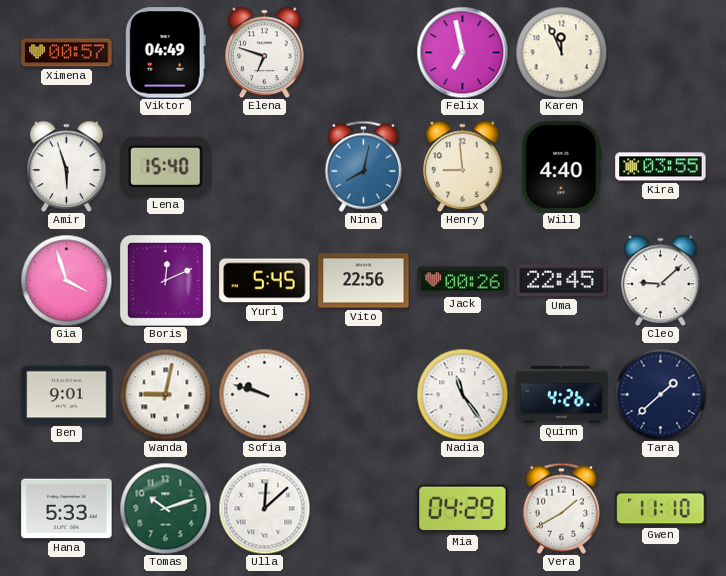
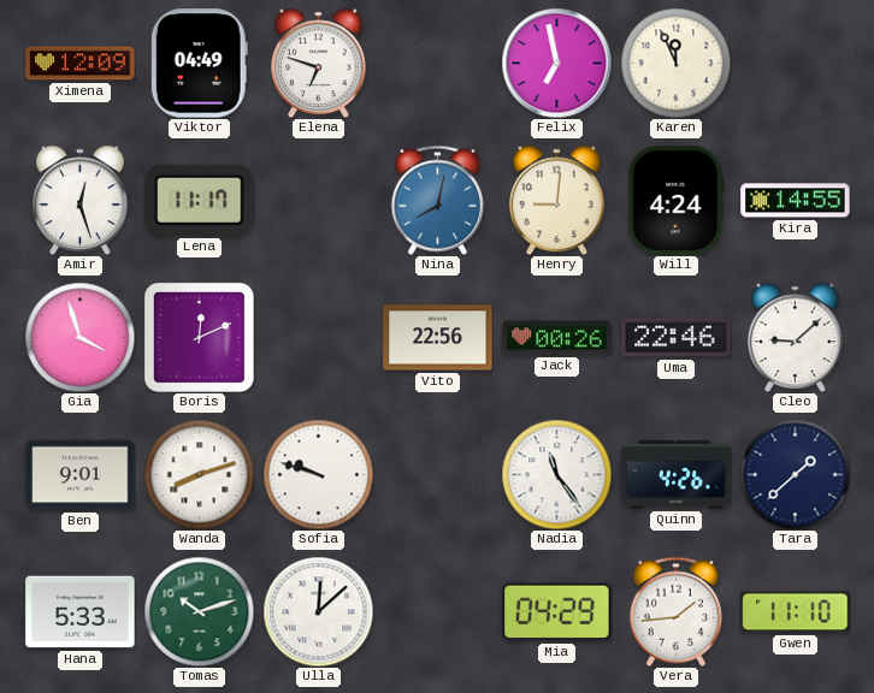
Ximena: 00:57 -> 12:09 (81, 64)
Amir: 5:57 -> 12:27 (81, 200)
Lena: 15:40 -> 11:17 (200, 200)
Henry: 8:59 -> 9:01 (557, 200)
Will: 4:40 -> 4:24 (677, 201)
Kira: 03:55 -> 14:55 (796, 201)
Yuri: 5:45 -> none (265, 281)
Uma: 22:45 -> 22:46 (677, 338)
Wanda: 9:02 -> 8:12 (199, 474)
Vera: 1:40 -> 1:44 (675, 611)
